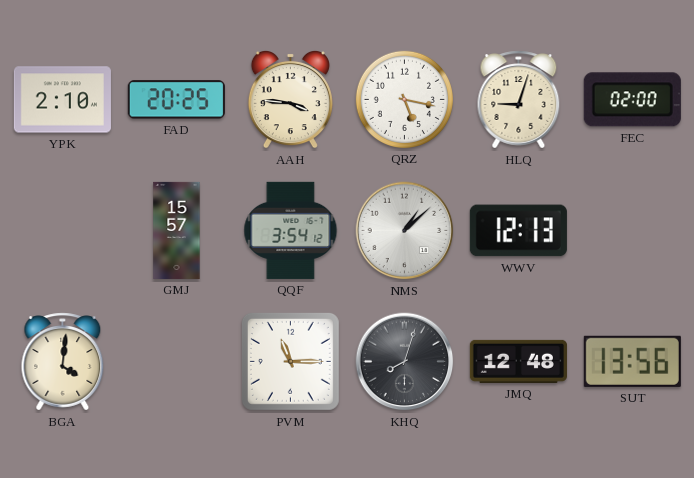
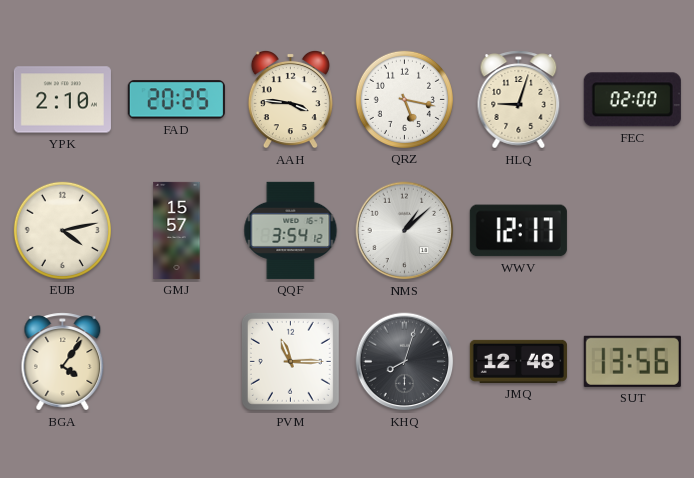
EUB: none -> 4:13 (62, 230)
WWV: 12:13 -> 12:17 (518, 231)
BGA: 4:01 -> 4:06 (63, 362)
